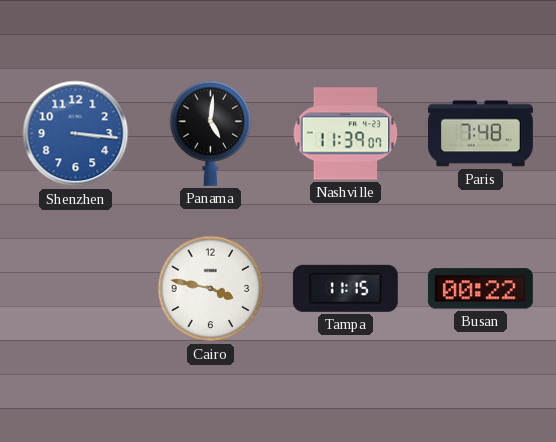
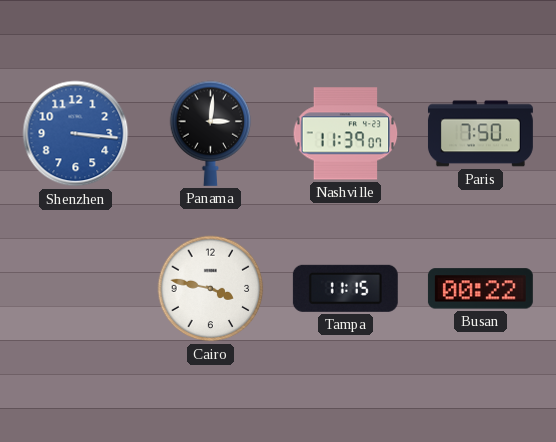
Panama: 5:01 -> 3:01 (211, 133)
Paris: 7:48 -> 7:50 (480, 134)
